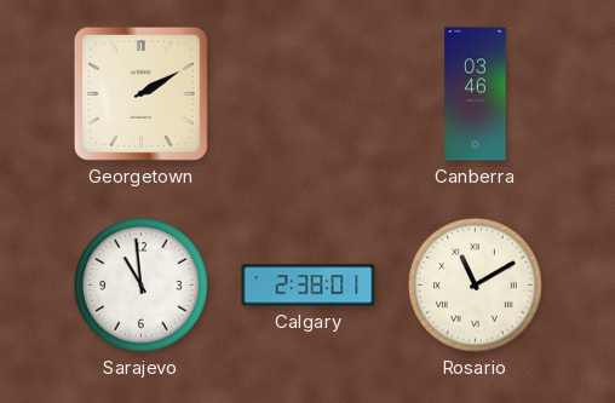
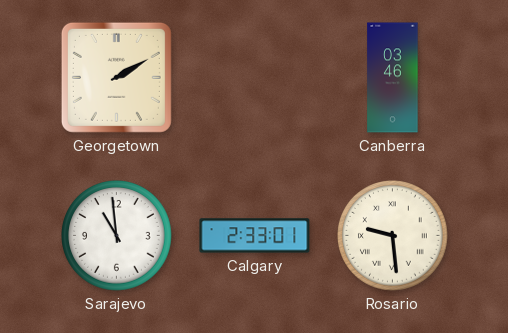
Calgary: 2:38 -> 2:33 (255, 236)
Rosario: 11:10 -> 9:29 (393, 236)
